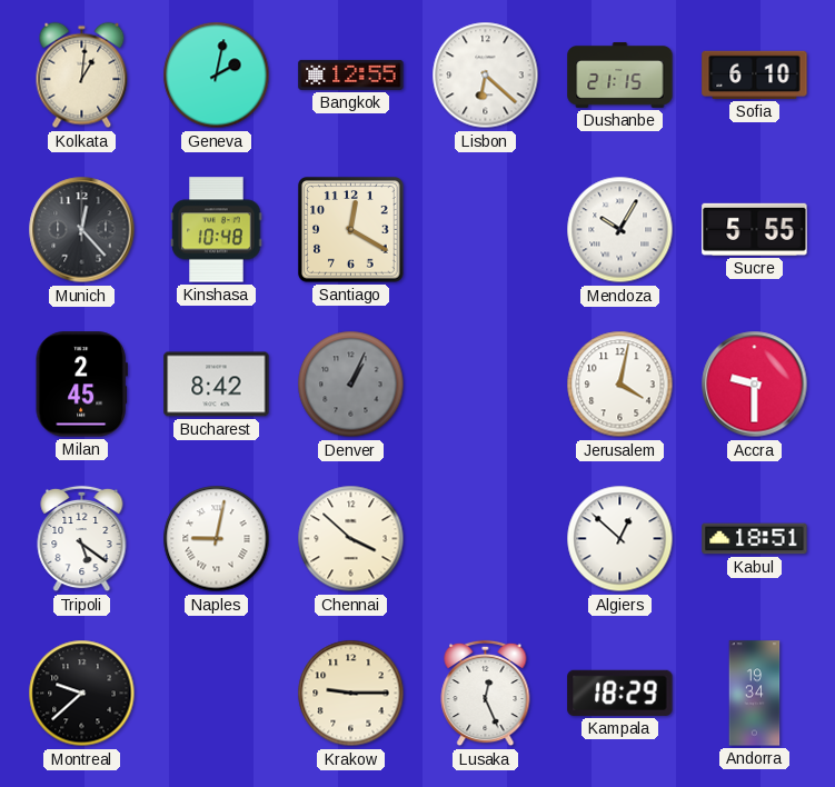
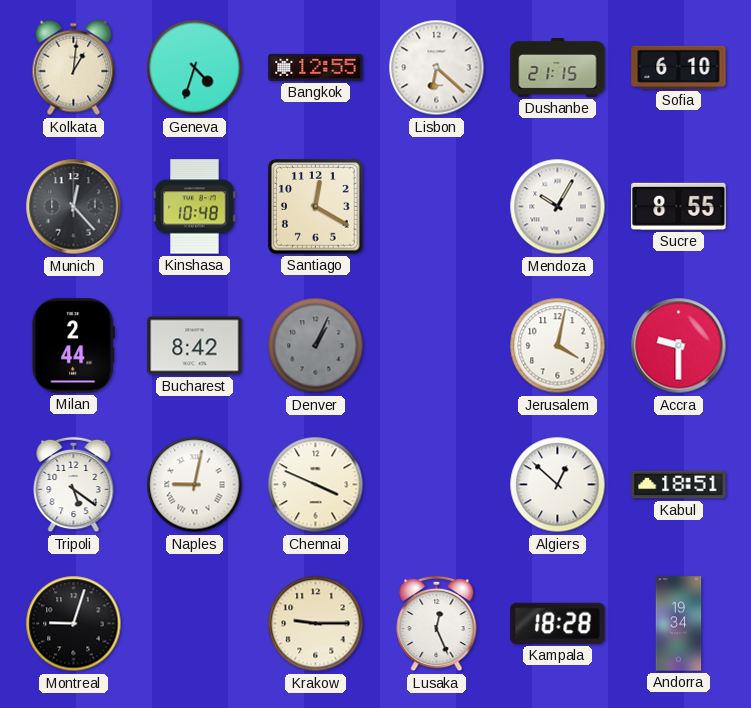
Geneva: 2:02 -> 4:33 (195, 68)
Sucre: 5:55 -> 8:55 (679, 206)
Milan: 2:45 -> 2:44 (73, 346)
Chennai: 3:52 -> 3:49 (316, 485)
Montreal: 9:38 -> 9:03 (74, 624)
Kampala: 18:29 -> 18:28 (558, 623)
